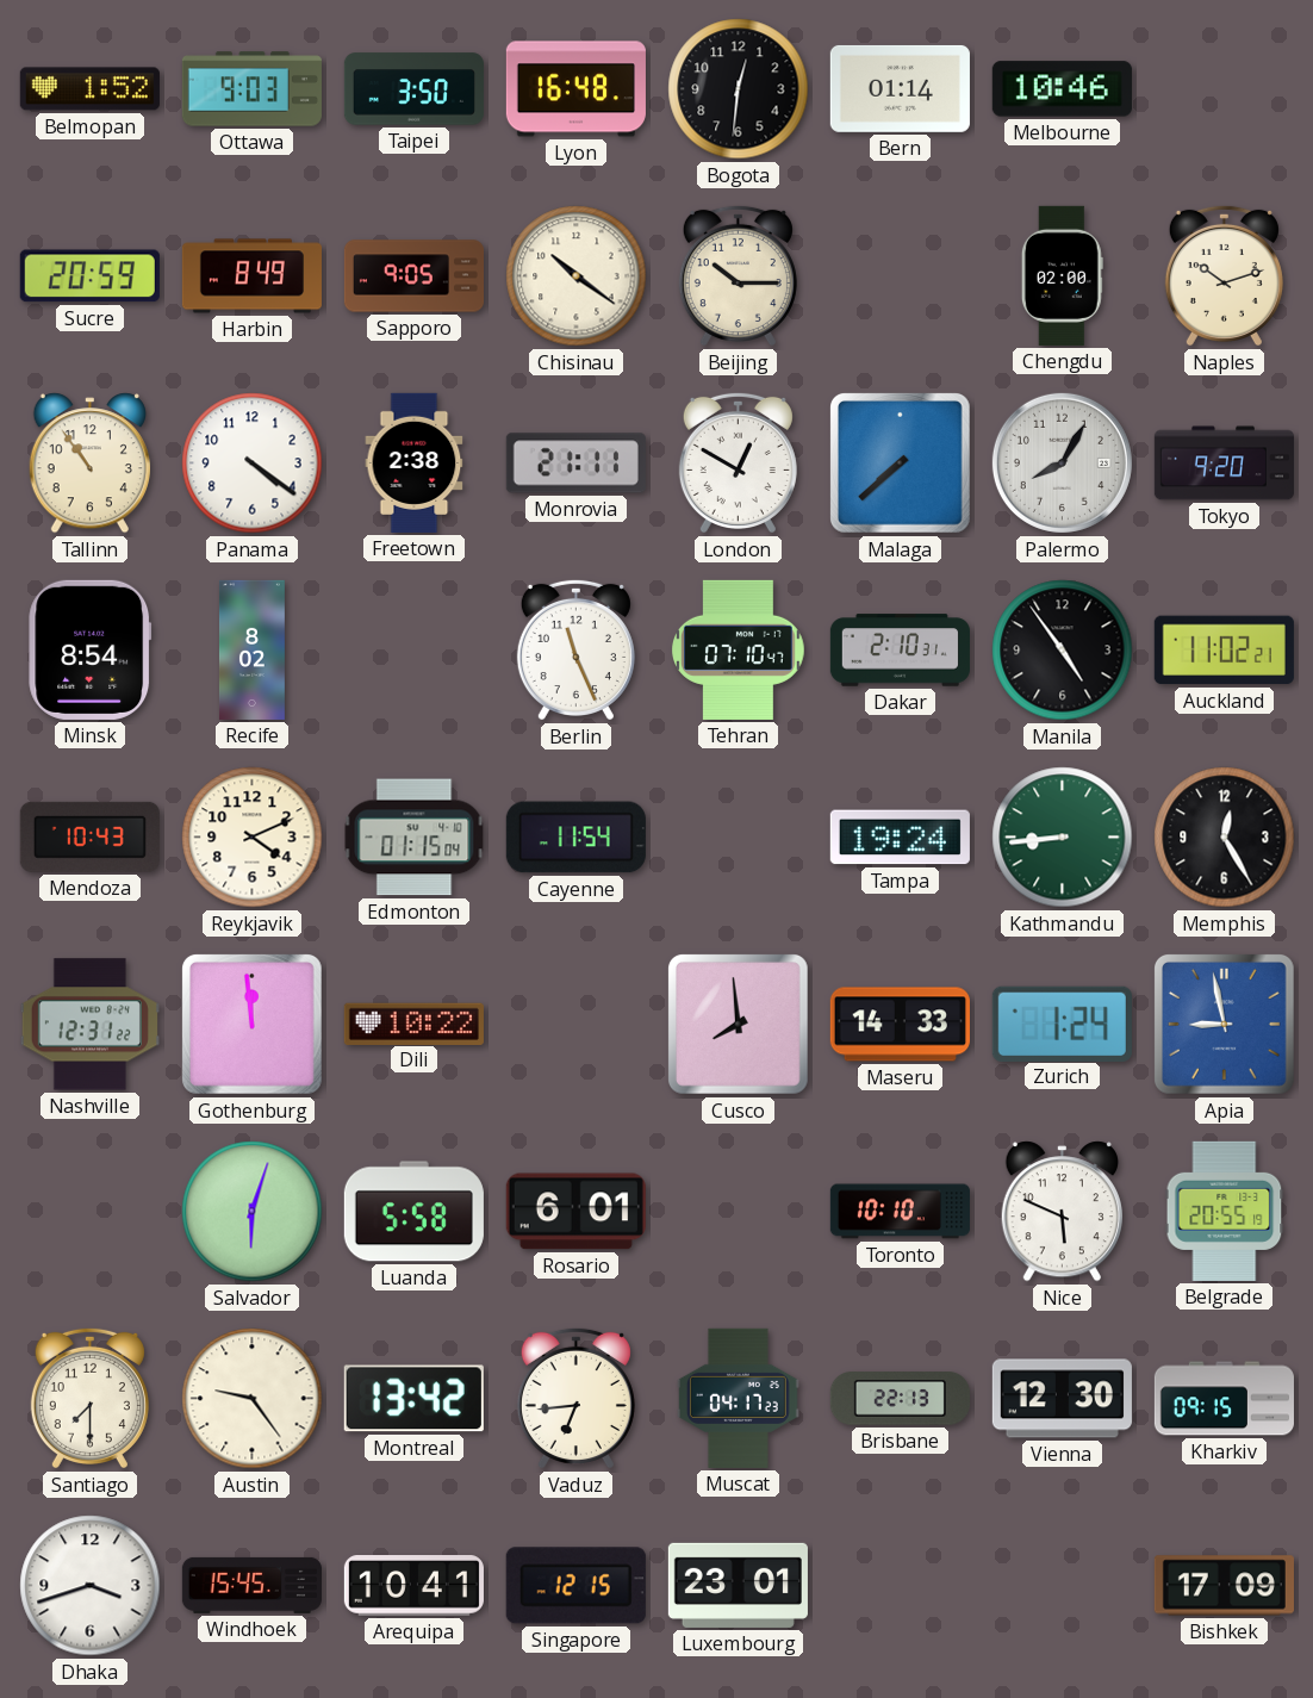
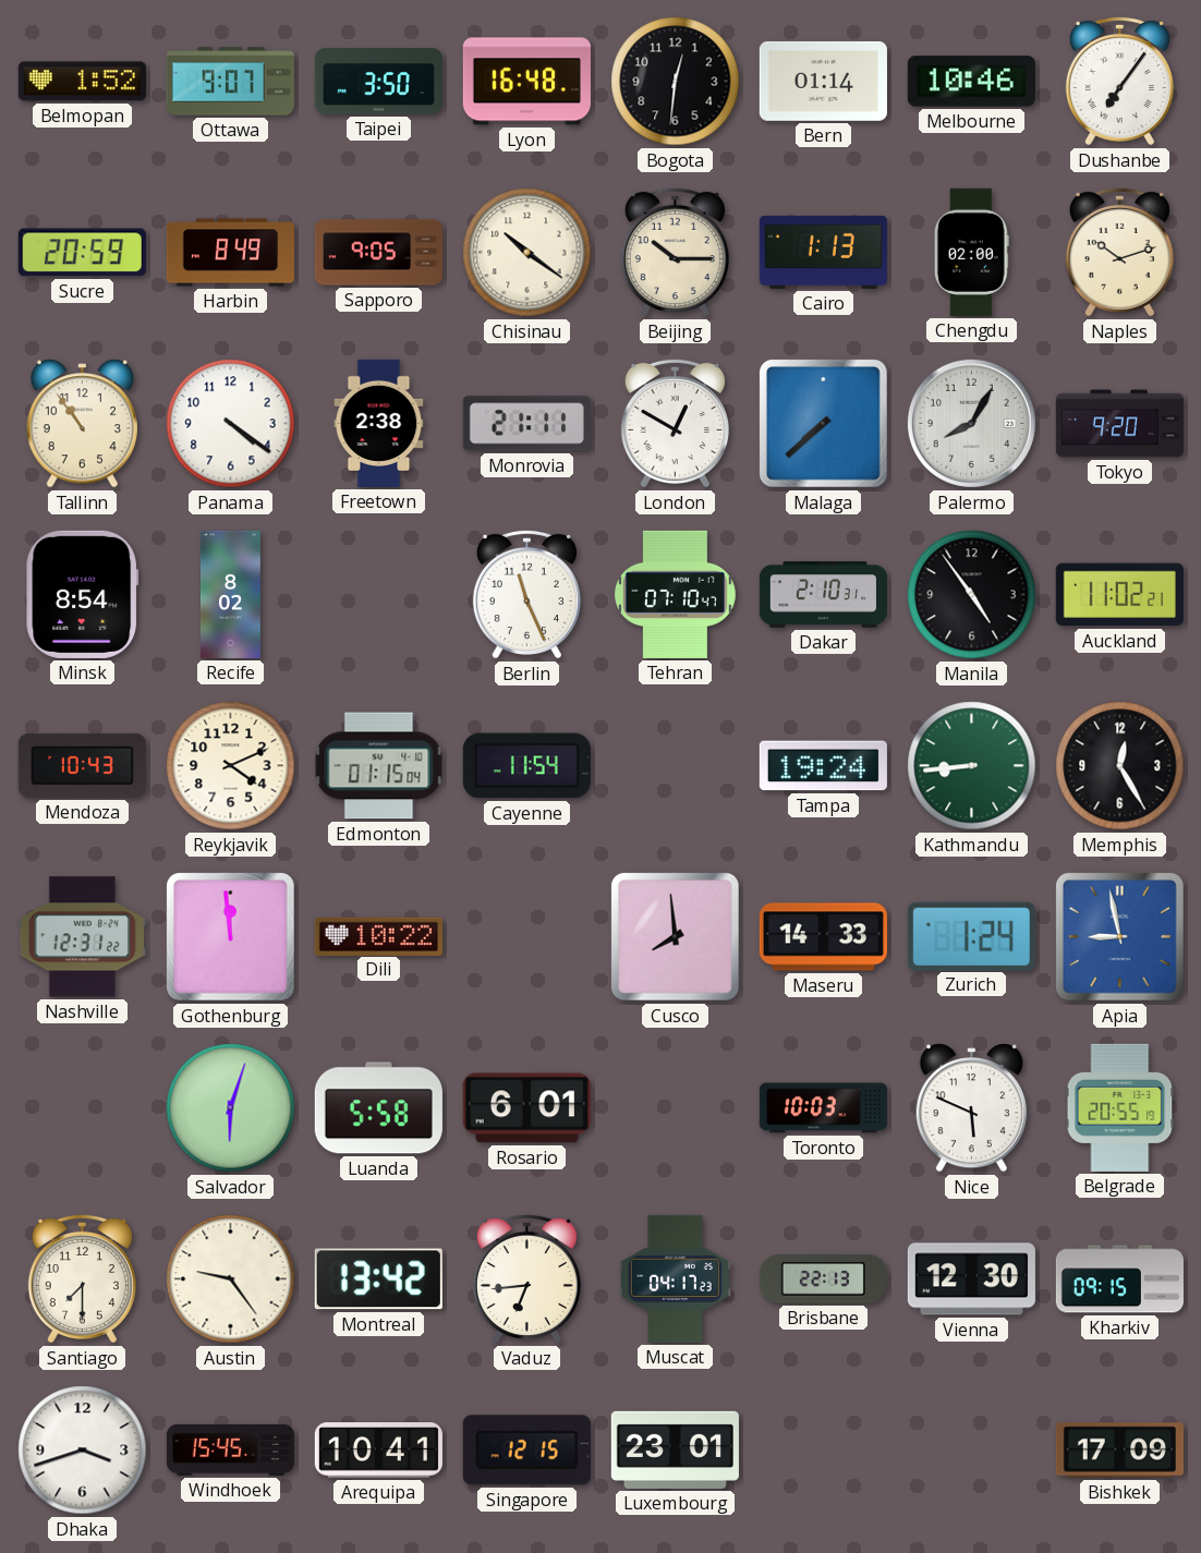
Ottawa: 9:03 -> 9:07 (230, 82)
Dushanbe: none -> 7:06 (1119, 81)
Cairo: none -> 1:13 (823, 252)
Toronto: 10:10 -> 10:03 (823, 1108)
